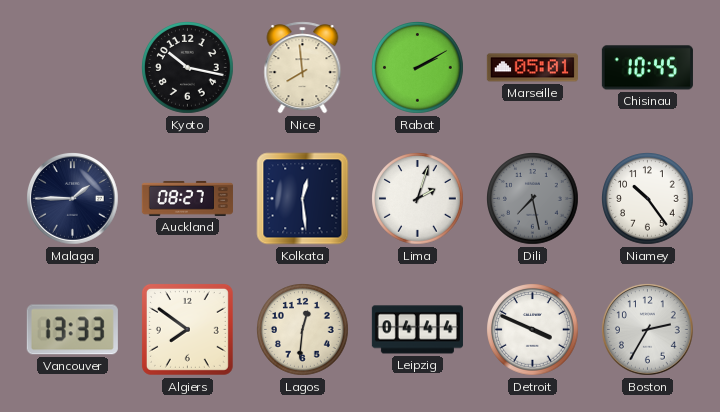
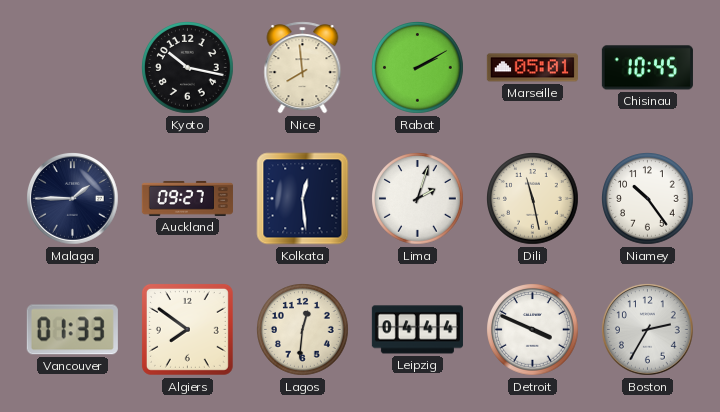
Auckland: 08:27 -> 09:27 (187, 198)
Dili: 7:28 -> 11:28 (533, 199)
Dili dial: grey -> cream (533, 199)
Vancouver: 13:33 -> 01:33 (72, 330)
